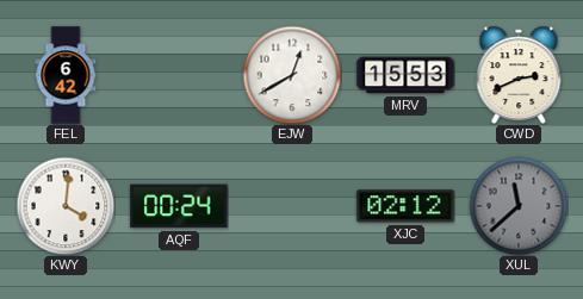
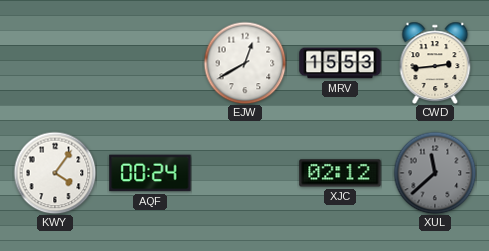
FEL: 6:42 -> none (66, 75)
CWD: 2:41 -> 2:44 (435, 63)
KWY: 4:01 -> 4:06 (55, 173)
